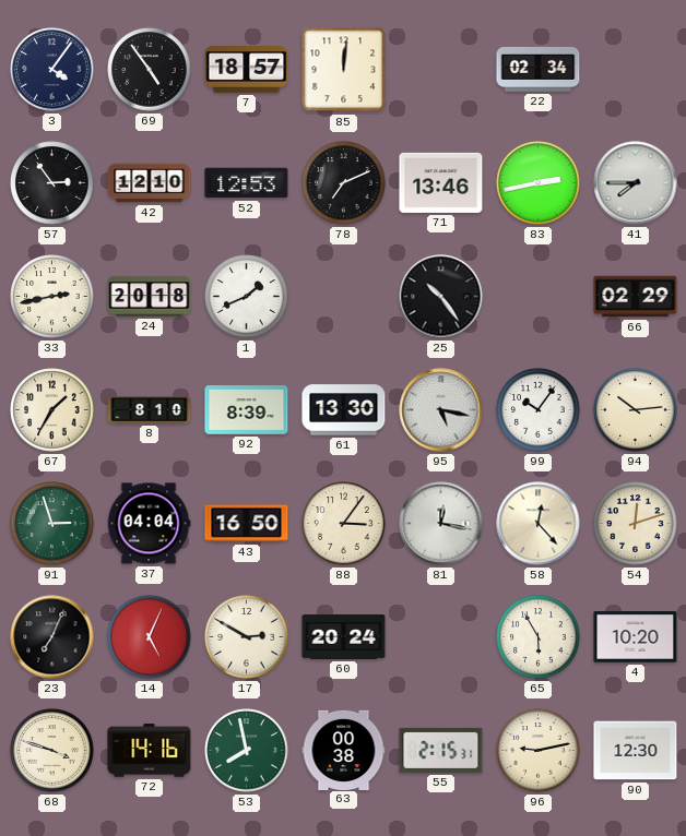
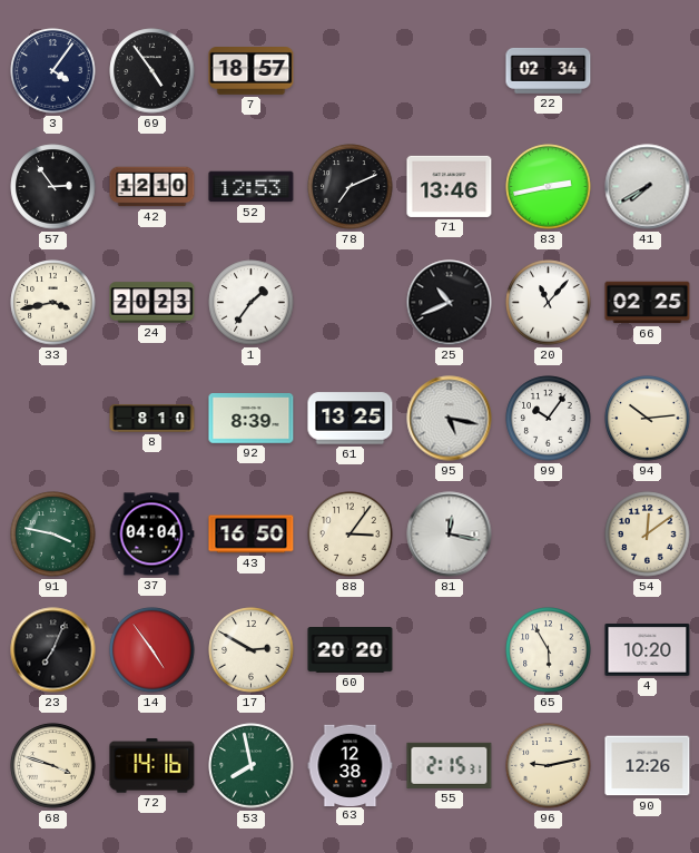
85: 12:01 -> none (344, 70)
41: 7:45 -> 7:40 (648, 187)
33: 2:43 -> 3:43 (53, 303)
24: 20:18 -> 20:23 (152, 303)
1: 1:41 -> 1:36 (252, 303)
25: 10:24 -> 10:41 (450, 303)
20: none -> 11:07 (549, 303)
66: 02:29 -> 02:25 (648, 303)
67: 1:35 -> none (52, 410)
61: 13:30 -> 13:25 (351, 419)
91: 2:57 -> 3:47 (53, 535)
58: 12:23 -> none (539, 524)
54: 12:12 -> 12:09 (648, 535)
14: 5:04 -> 4:54 (152, 650)
60: 20:24 -> 20:20 (351, 650)
63: 00:38 -> 12:38 (351, 765)
90: 12:30 -> 12:26 (648, 766)
